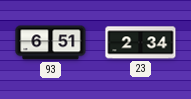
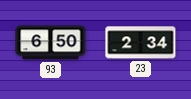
93: 6:51 -> 6:50 (51, 43)
